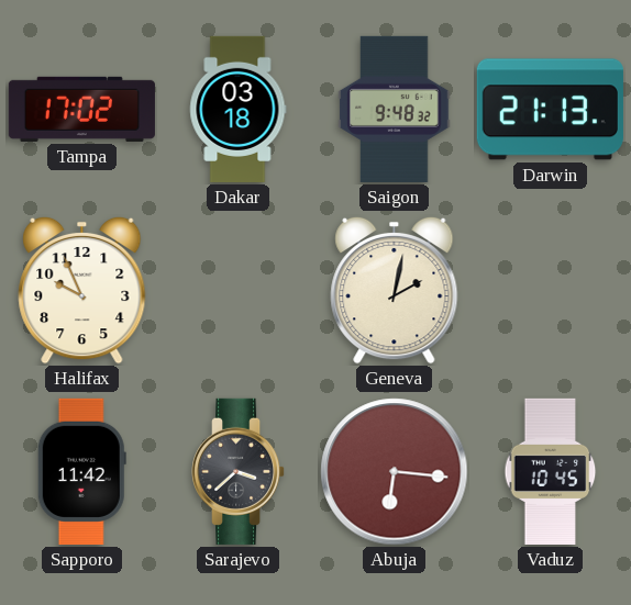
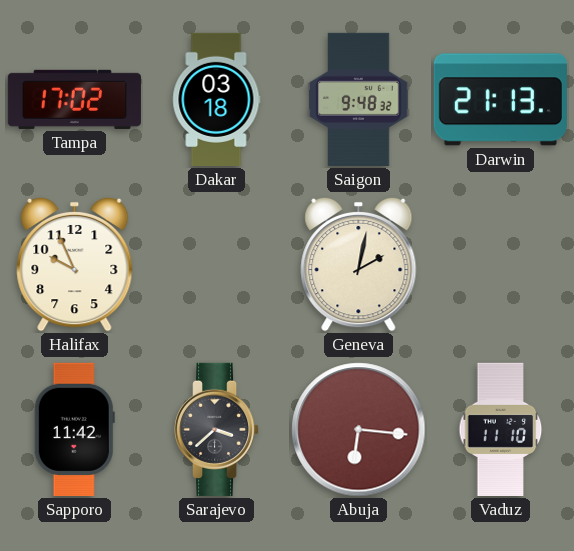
Vaduz: 10:45 -> 11:10 (501, 429)
